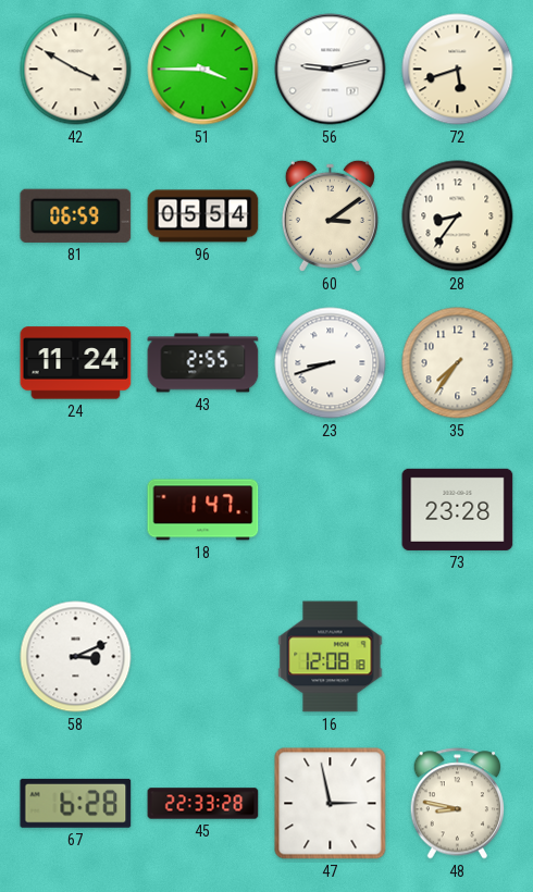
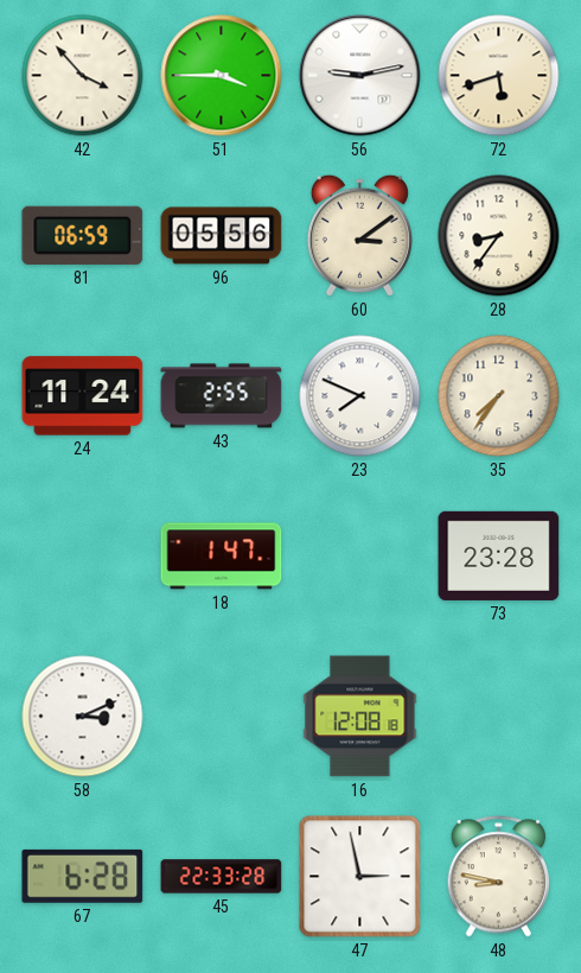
42: 3:50 -> 3:53 (83, 76)
96: 05:54 -> 05:56 (222, 236)
23: 8:42 -> 7:49 (360, 396)
